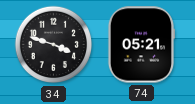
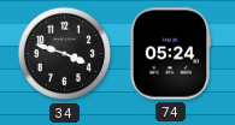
74: 05:21 -> 05:24 (169, 54)
